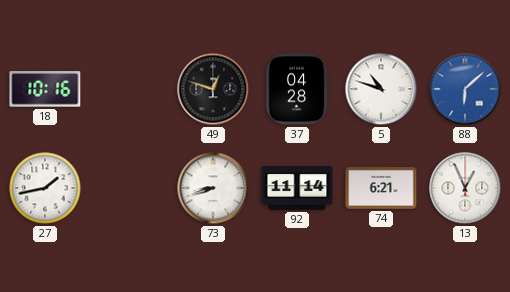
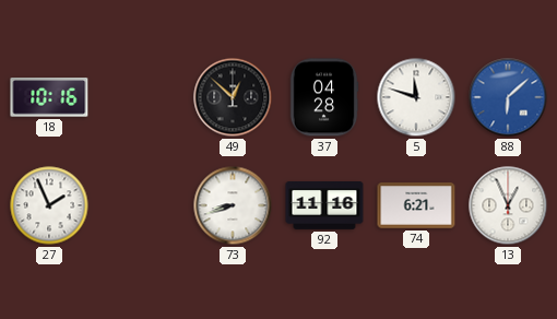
49: 12:48 -> 12:52 (233, 97)
5: 10:48 -> 11:48 (416, 97)
27: 1:43 -> 1:56 (49, 205)
92: 11:14 -> 11:16 (324, 206)
